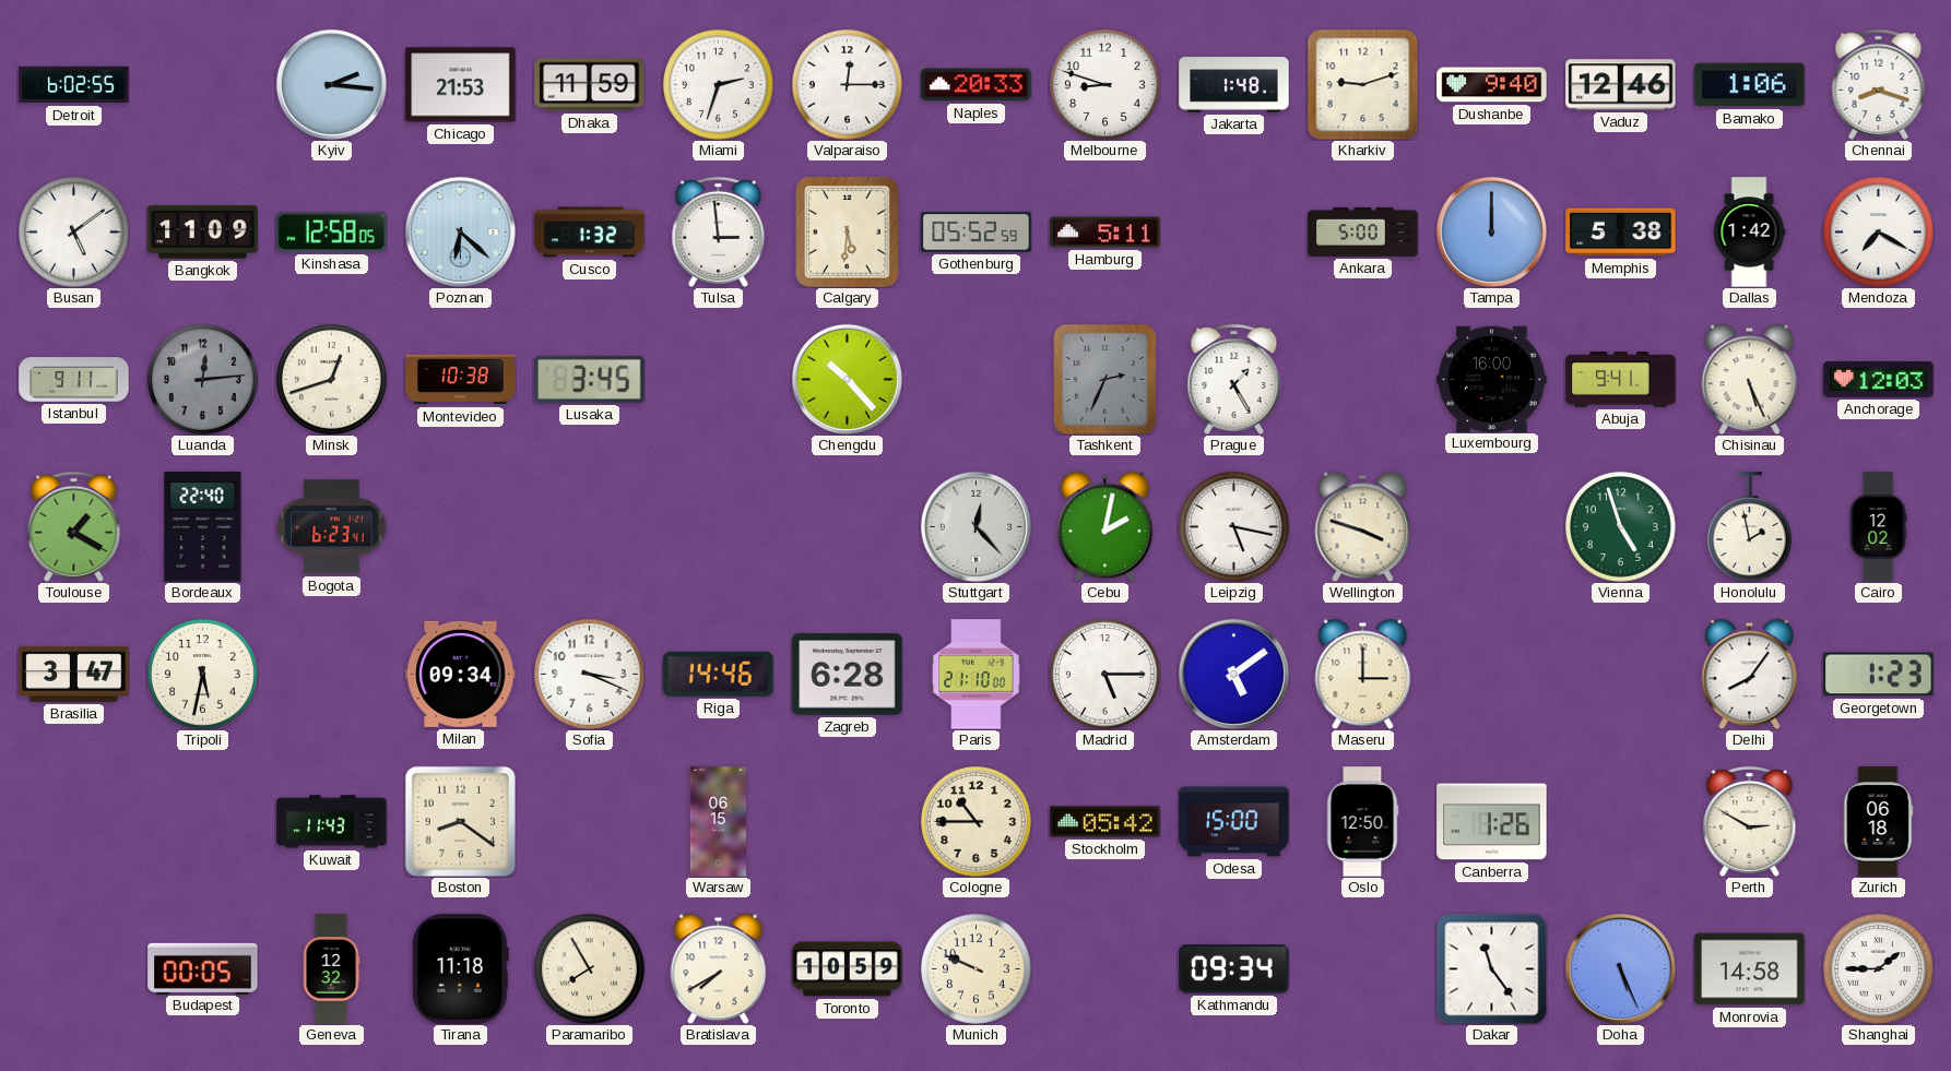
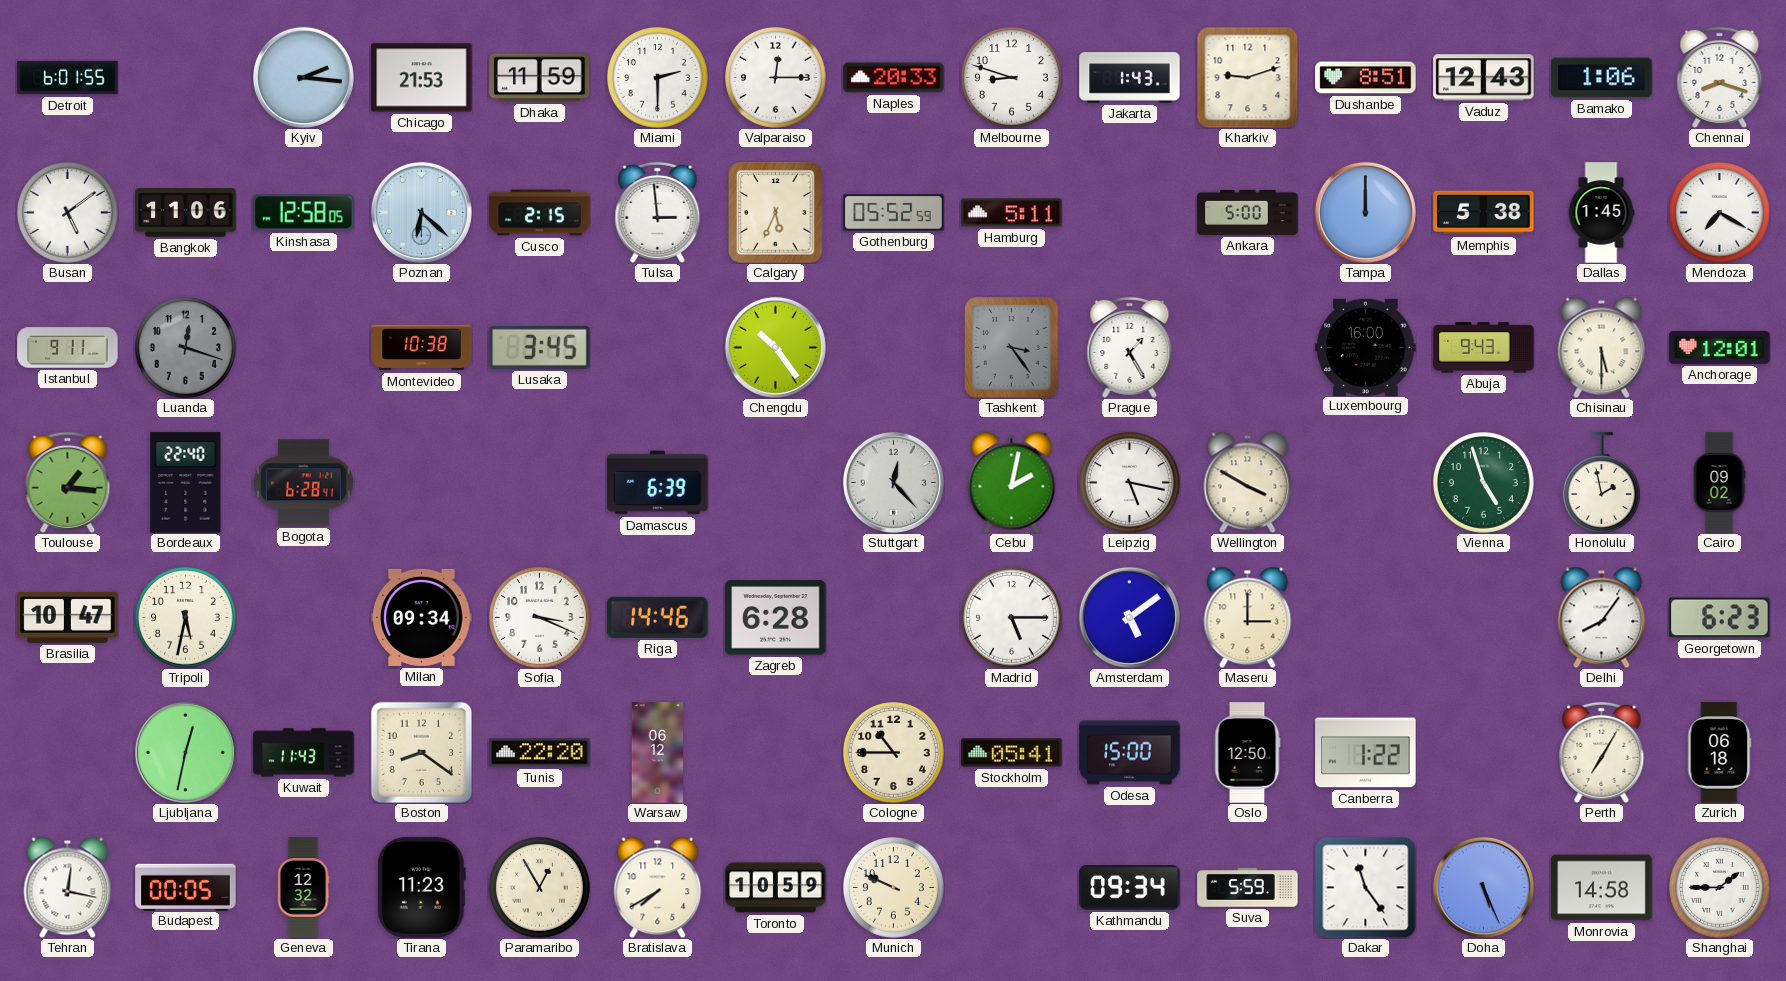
Detroit: 6:02 -> 6:01 (68, 78)
Miami: 2:33 -> 2:30 (658, 78)
Jakarta: 1:48 -> 1:43 (1130, 78)
Dushanbe: 9:40 -> 8:51 (1366, 78)
Vaduz: 12:46 -> 12:43 (1484, 78)
Bangkok: 11:09 -> 11:06 (186, 213)
Cusco: 1:32 -> 2:15 (540, 213)
Calgary: 5:31 -> 5:34 (776, 213)
Dallas: 1:42 -> 1:45 (1601, 213)
Luanda: 12:14 -> 12:18 (186, 348)
Minsk: 12:42 -> none (332, 380)
Chengdu: 10:23 -> 10:24 (775, 347)
Tashkent: 2:34 -> 3:24 (1012, 348)
Abuja: 9:41 -> 9:43 (1484, 348)
Chisinau: 5:26 -> 5:30 (1602, 347)
Anchorage: 12:03 -> 12:01 (1720, 347)
Toulouse: 1:20 -> 1:16 (68, 482)
Bogota: 6:23 -> 6:28 (304, 483)
Damascus: none -> 6:39 (658, 483)
Wellington: 3:48 -> 3:50 (1248, 482)
Cairo: 12:02 -> 09:02 (1719, 483)
Brasilia: 3:47 -> 10:47 (68, 617)
Paris: 21:10 -> none (977, 675)
Georgetown: 1:23 -> 6:23 (1720, 618)
Ljubljana: none -> 12:32 (185, 752)
Tunis: none -> 22:20 (540, 753)
Warsaw: 06:15 -> 06:12 (658, 753)
Stockholm: 05:42 -> 05:41 (1012, 753)
Canberra: 1:26 -> 1:22 (1366, 753)
Perth: 2:50 -> 7:05 (1602, 752)
Tehran: none -> 12:17 (68, 887)
Tirana: 11:18 -> 11:23 (421, 888)
Paramaribo: 7:55 -> 12:55 (540, 888)
Suva: none -> 5:59 (1248, 888)
